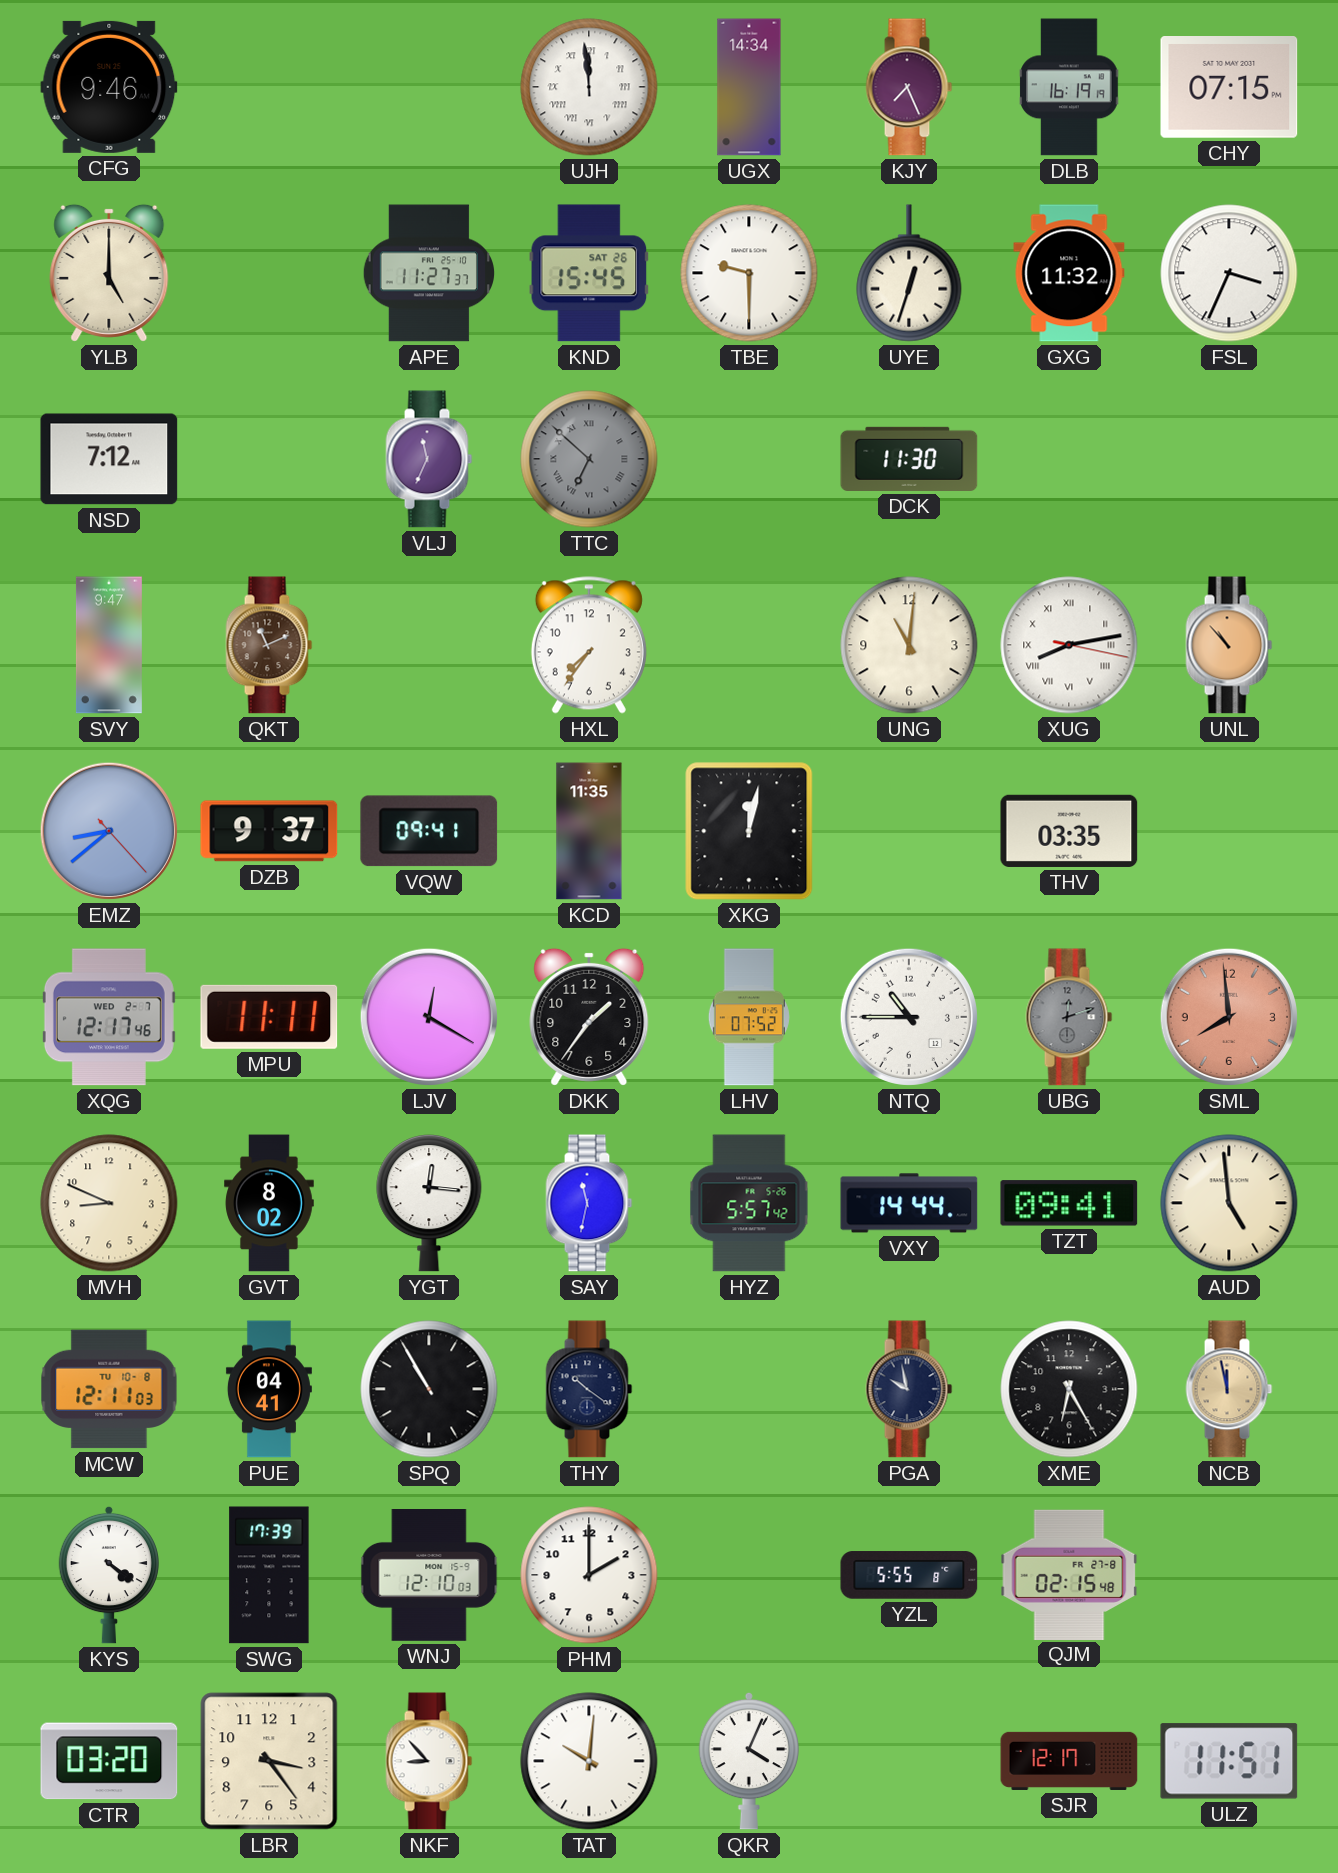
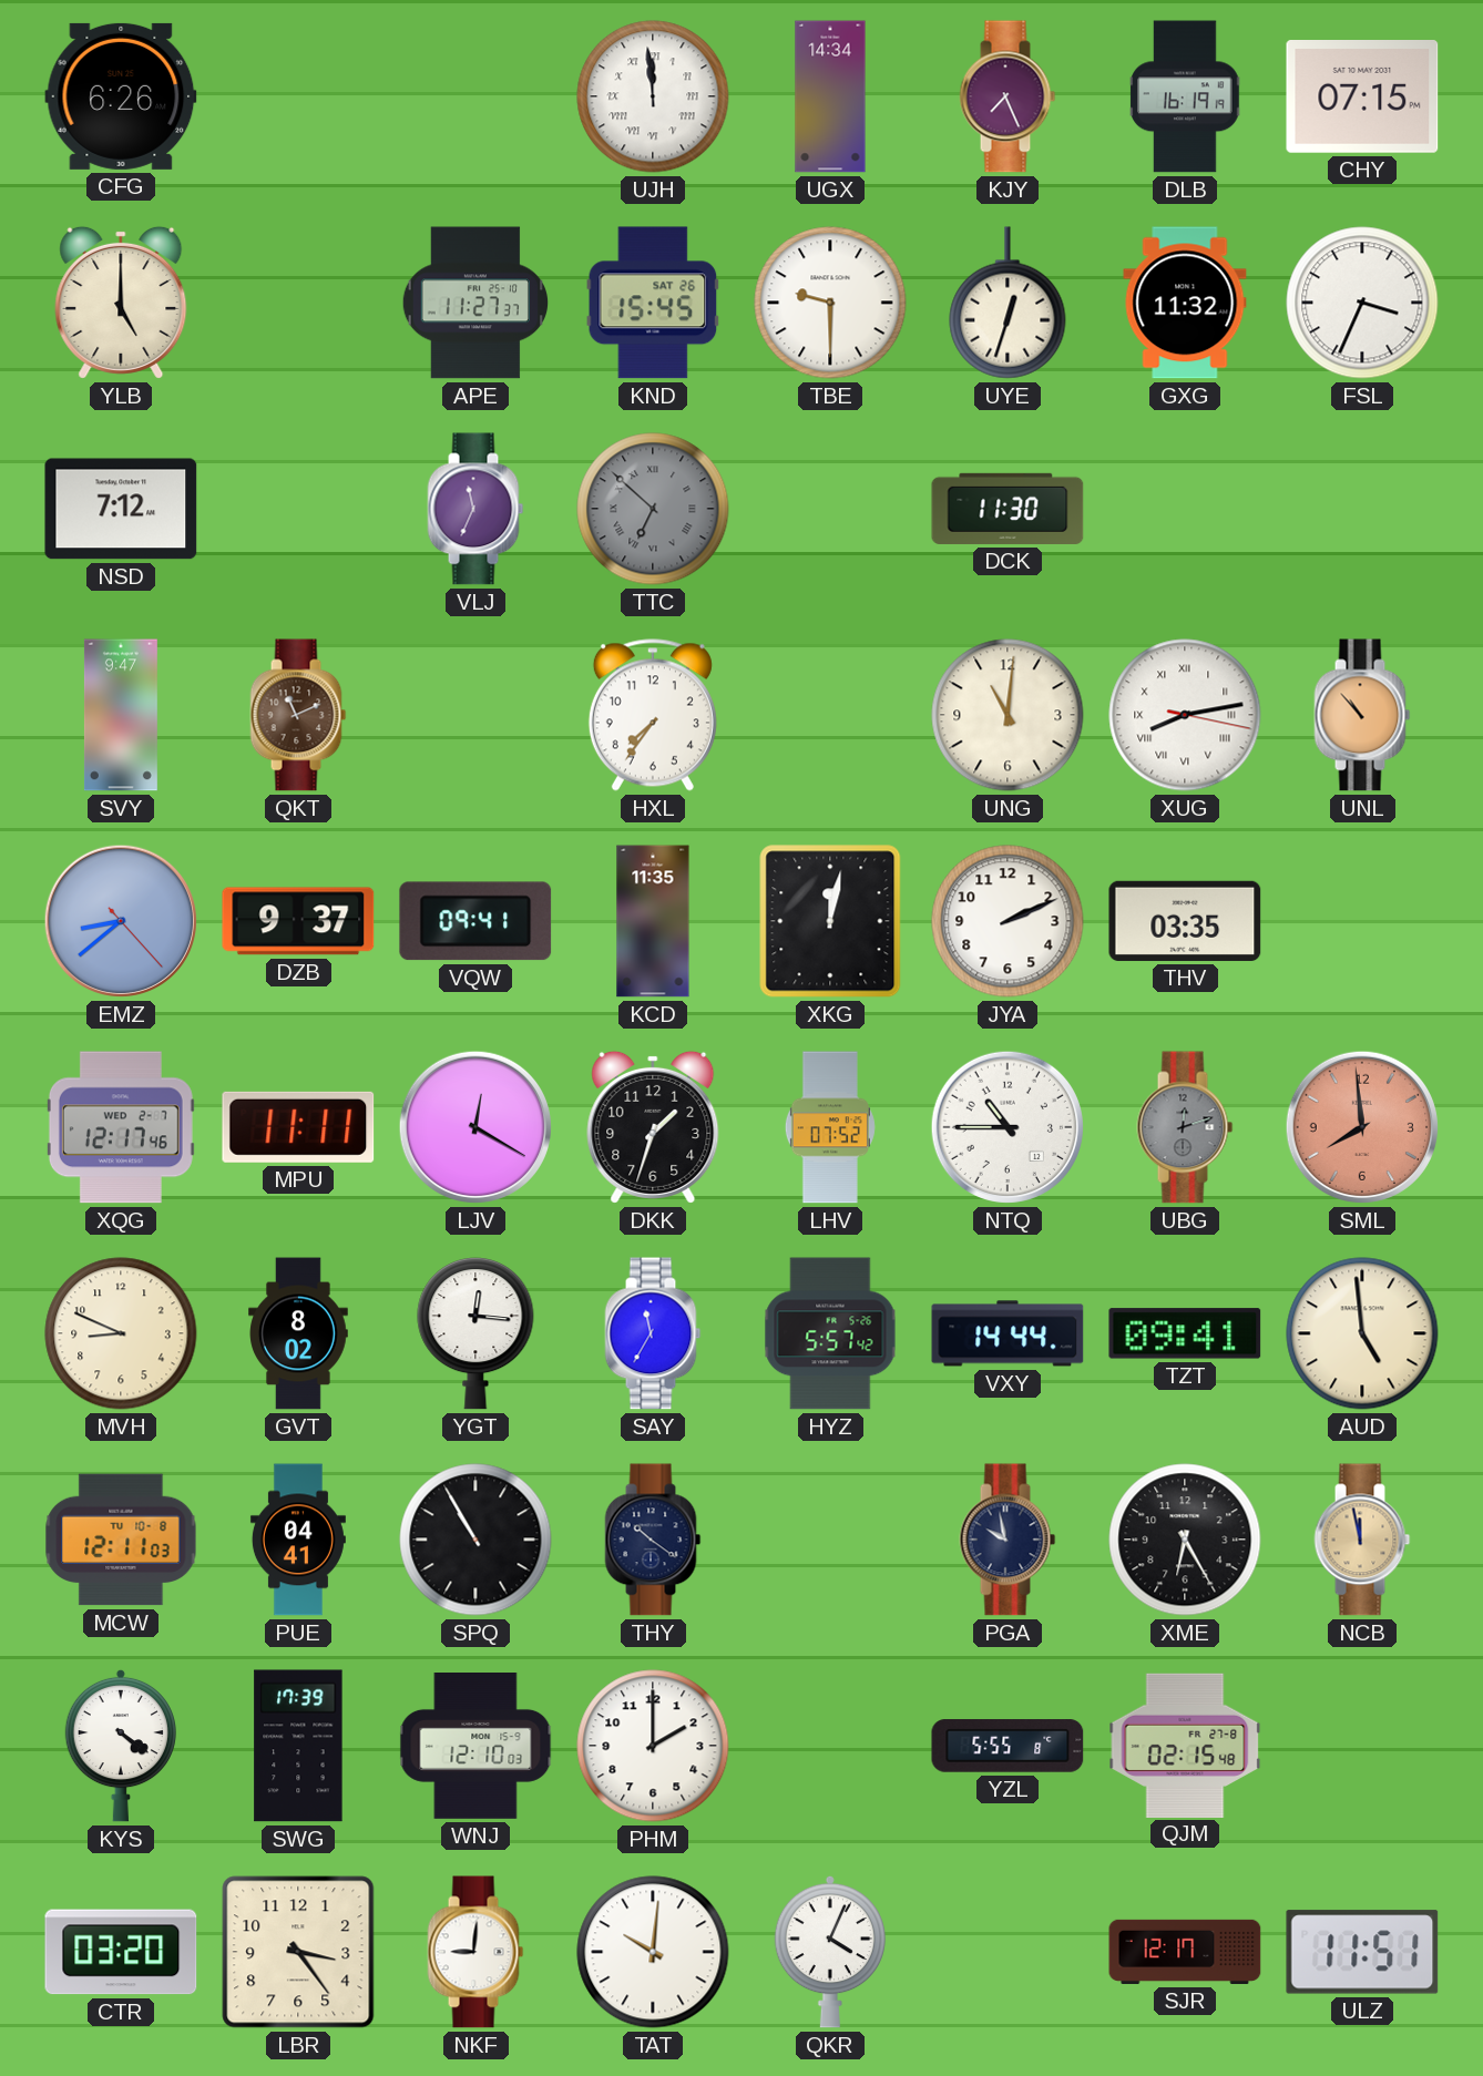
CFG: 9:46 -> 6:26 (121, 96)
JYA: none -> 2:11 (1008, 921)
DKK: 1:36 -> 1:33 (653, 1127)
SAY: 11:32 -> 11:35 (653, 1333)
NKF: 8:53 -> 9:01 (475, 1952)
